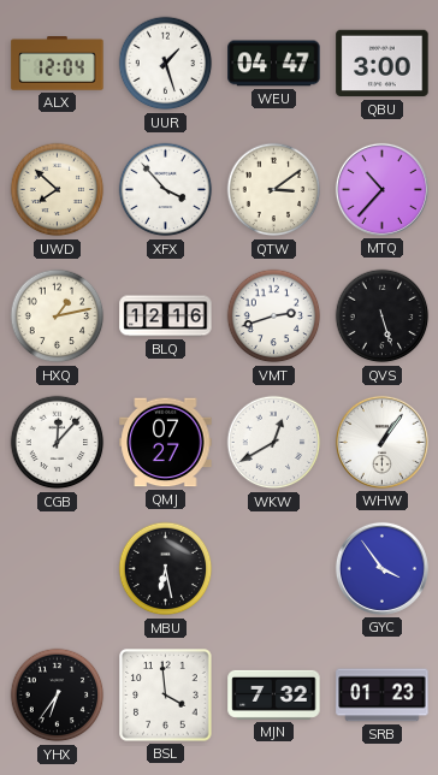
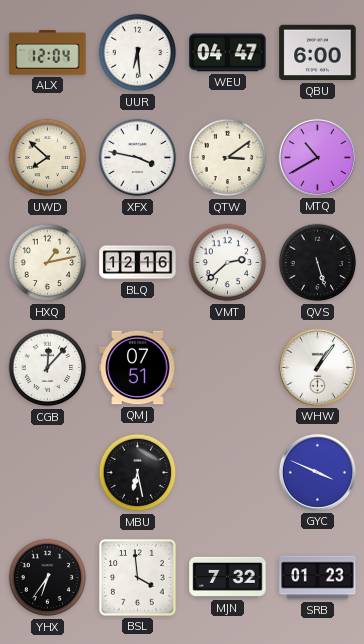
UUR: 1:27 -> 6:29 (138, 53)
QBU: 3:00 -> 6:00 (318, 53)
XFX: 3:53 -> 3:47 (138, 158)
MTQ: 10:37 -> 10:40 (317, 157)
VMT: 2:42 -> 2:38 (228, 263)
QMJ: 07:27 -> 07:51 (138, 368)
WKW: 12:40 -> none (274, 443)
GYC: 3:54 -> 3:49 (317, 472)
